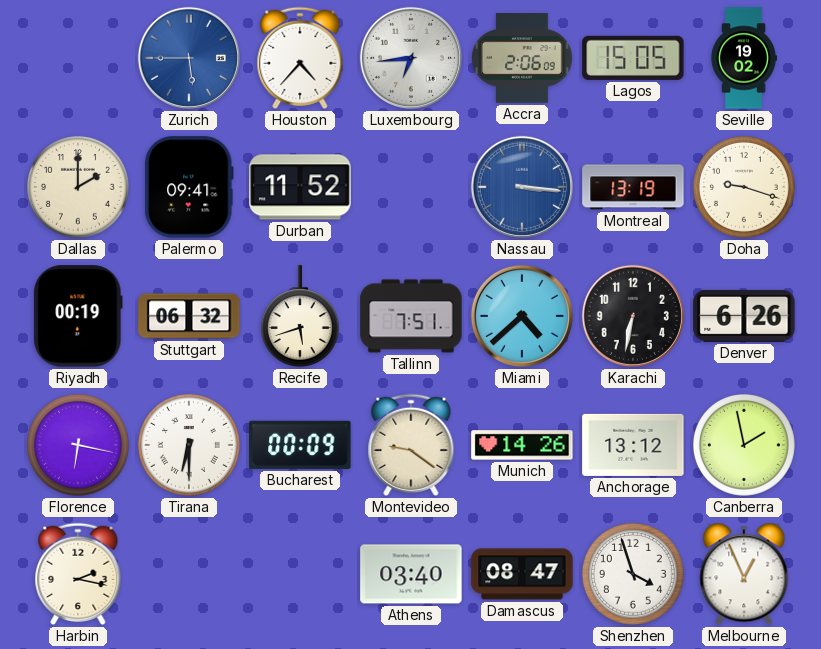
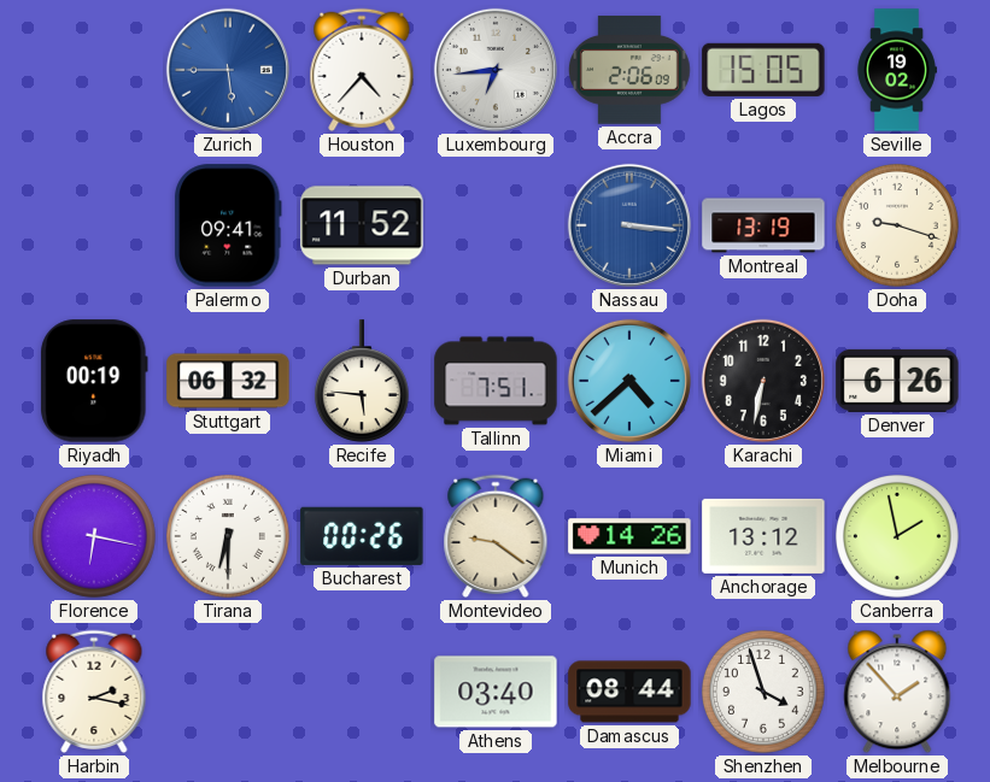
Dallas: 2:00 -> none (79, 188)
Recife: 5:42 -> 5:46 (362, 381)
Bucharest: 00:09 -> 00:26 (362, 536)
Damascus: 08:47 -> 08:44 (629, 692)
Melbourne: 12:56 -> 1:53 (897, 692)
